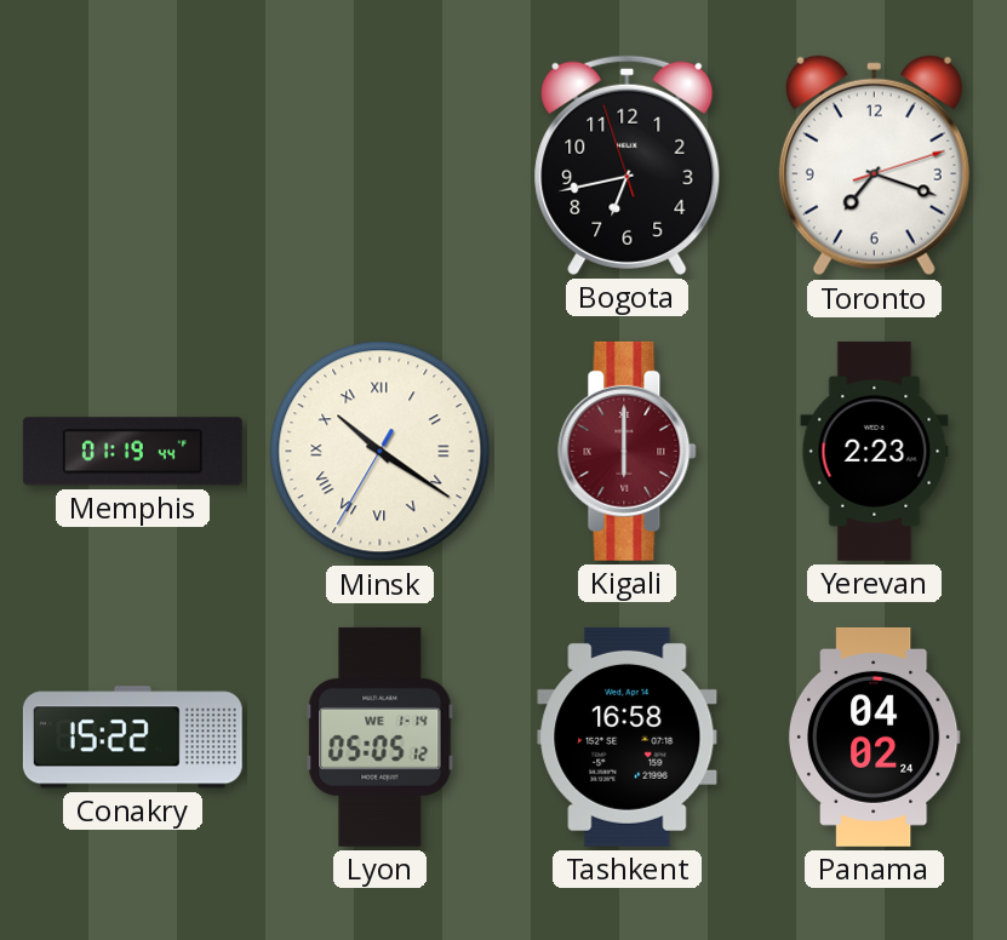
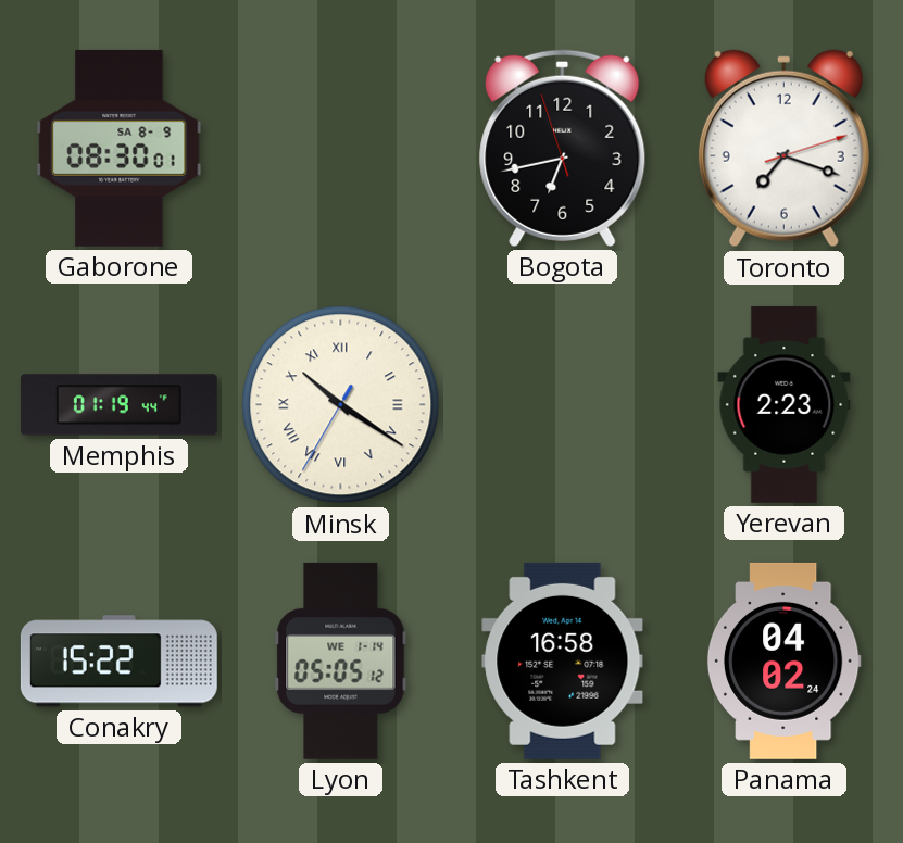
Gaborone: none -> 08:30 (120, 148)
Kigali: 6:00 -> none (628, 451)
